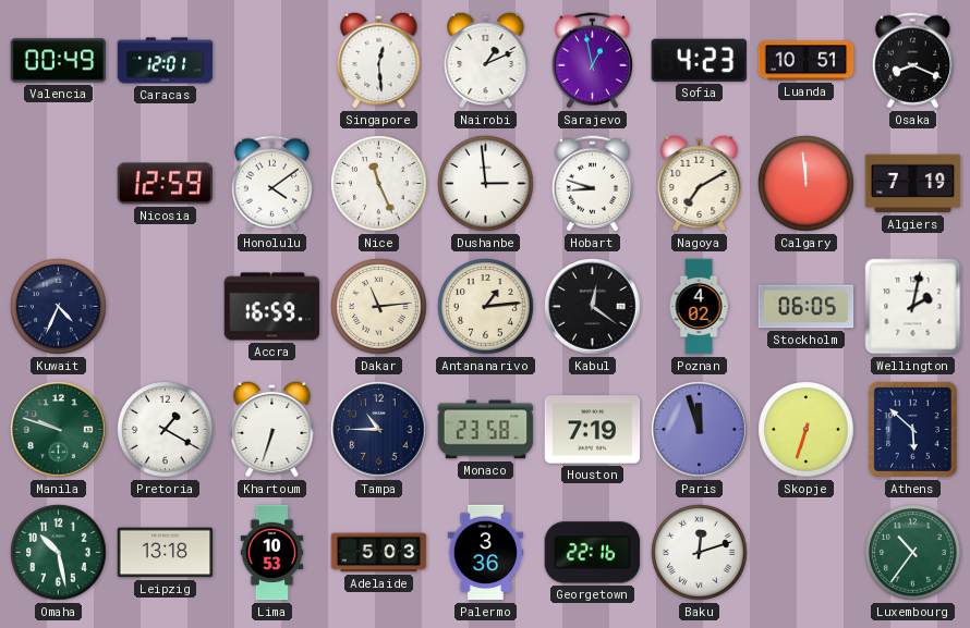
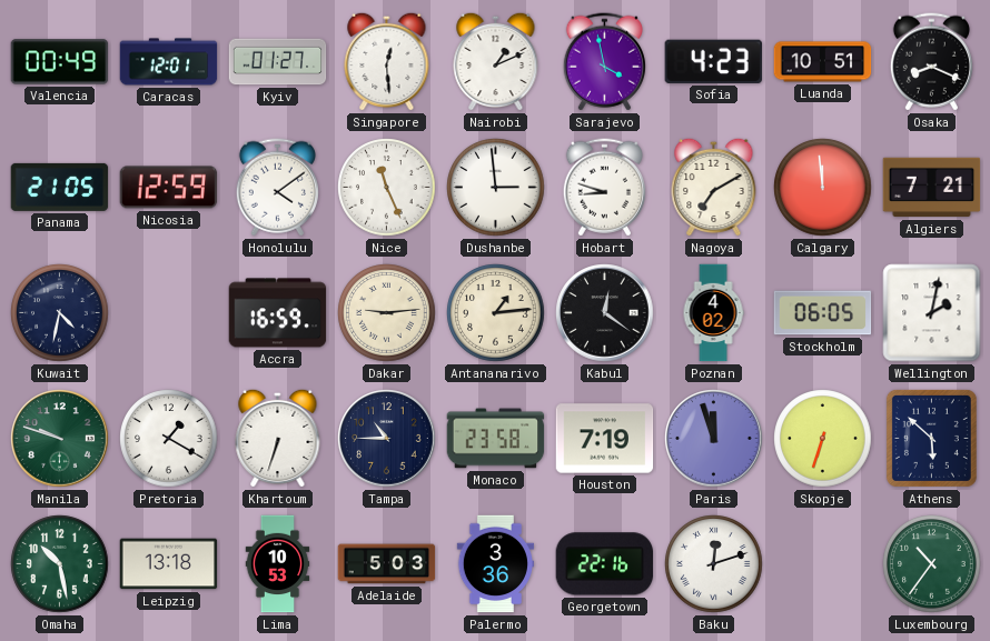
Kyiv: none -> 01:27 (278, 62)
Sarajevo: 12:58 -> 3:58 (604, 62)
Panama: none -> 21:05 (60, 187)
Algiers: 7:19 -> 7:21 (932, 188)
Kuwait: 4:34 -> 4:32 (60, 313)
Dakar: 11:14 -> 9:14 (387, 313)
